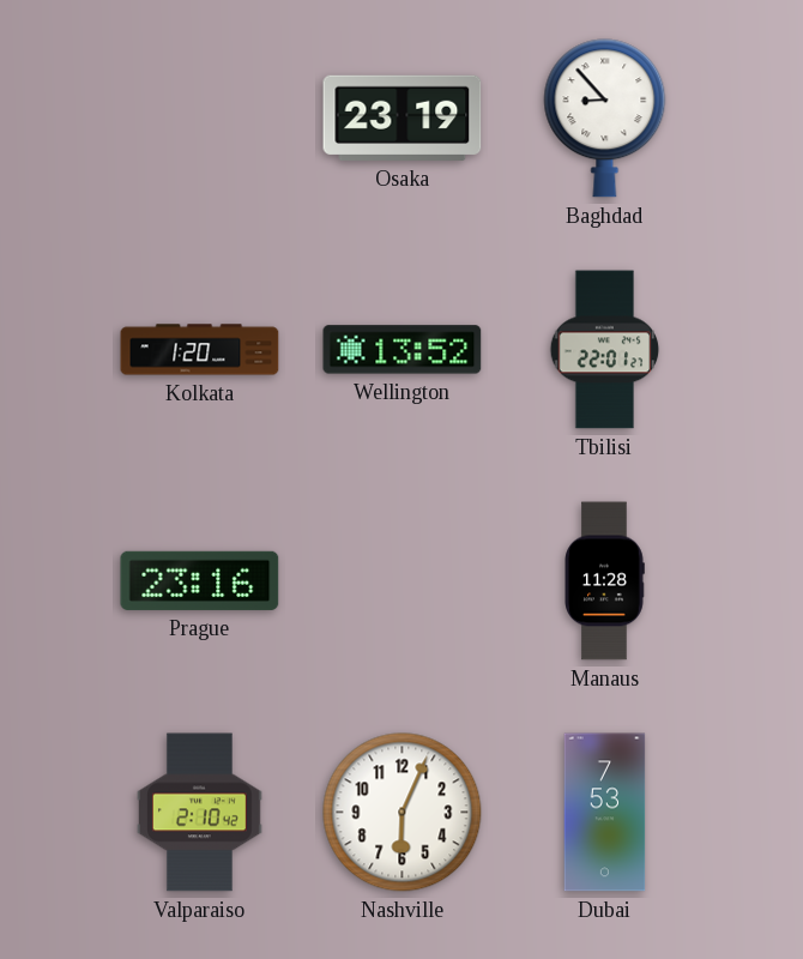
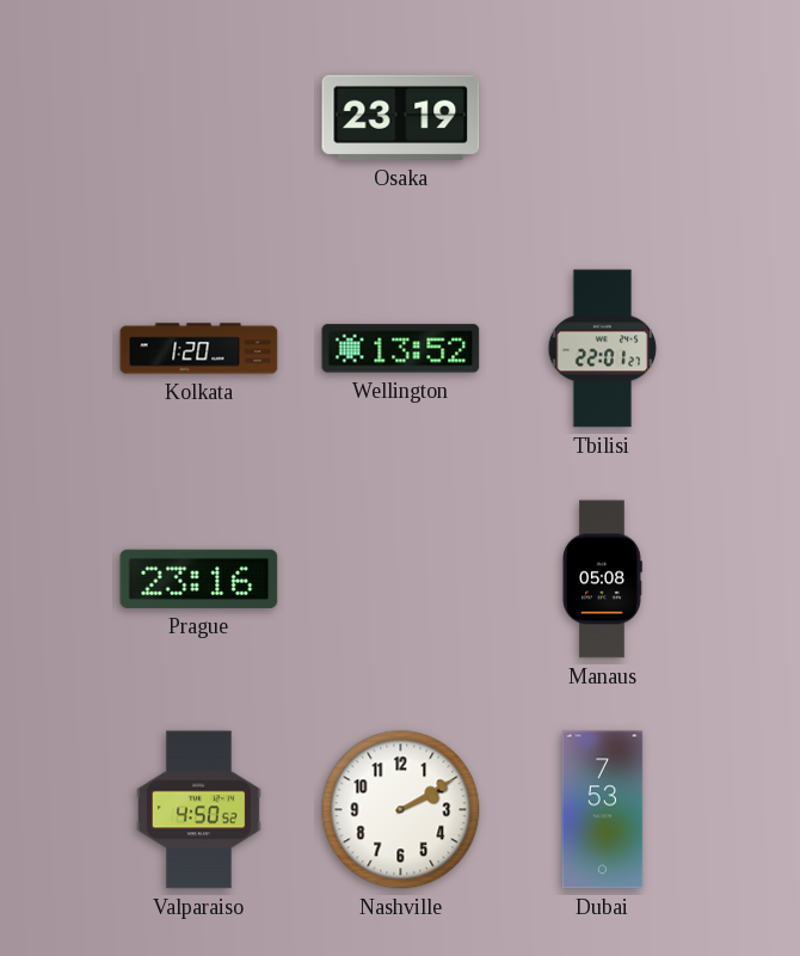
Baghdad: 8:53 -> none (605, 119)
Manaus: 11:28 -> 05:08 (602, 580)
Valparaiso: 2:10 -> 4:50 (199, 810)
Nashville: 6:04 -> 2:10 (401, 810)
